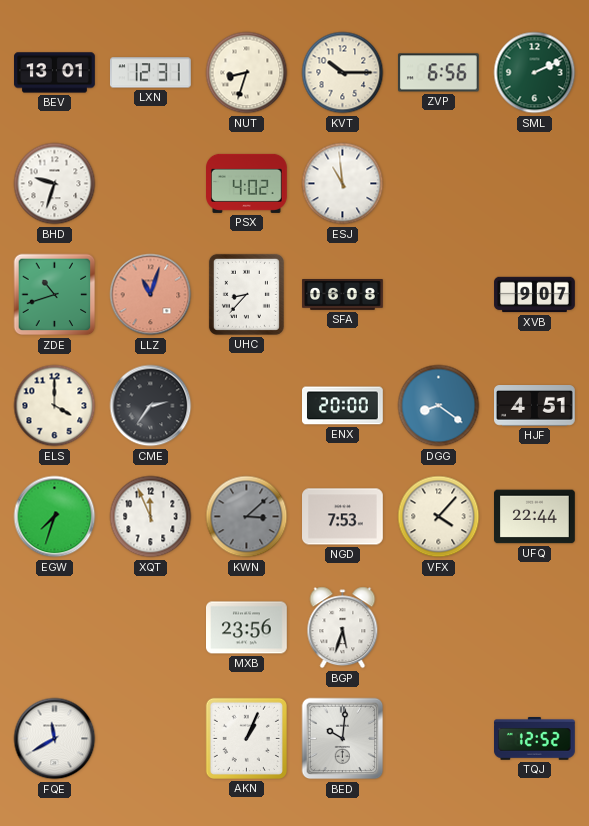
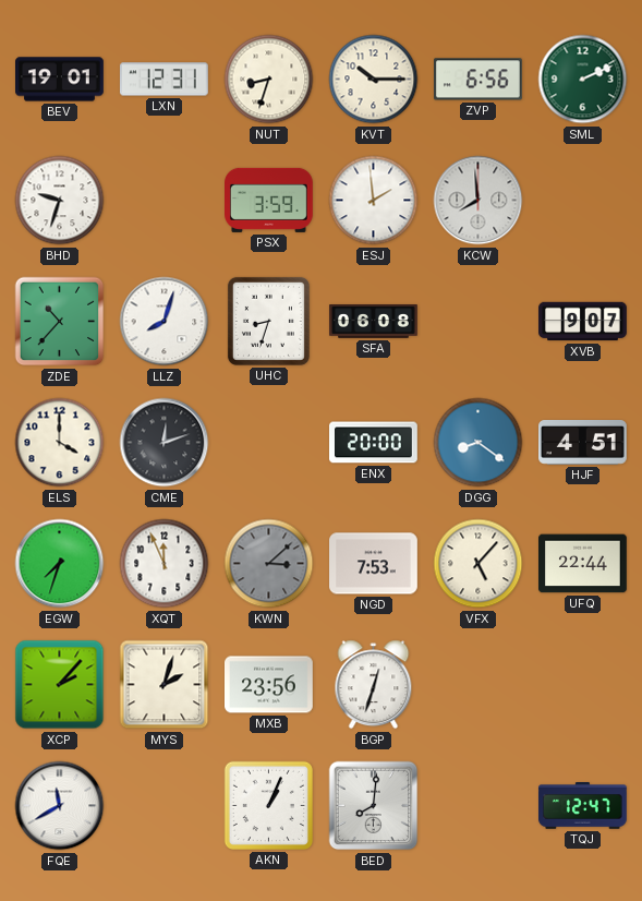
BEV: 13:01 -> 19:01 (60, 80)
PSX: 4:02 -> 3:59 (269, 200)
ESJ: 10:59 -> 1:59 (374, 201)
KCW: none -> 7:59 (479, 201)
ZDE: 10:42 -> 10:37 (60, 322)
LLZ: 11:03 -> 8:03 (165, 322)
LLZ dial: salmon -> white (165, 322)
UHC: 8:37 -> 8:33 (268, 321)
CME: 2:36 -> 12:12 (165, 443)
VFX: 4:07 -> 5:07 (479, 564)
XCP: none -> 2:07 (60, 685)
MYS: none -> 2:03 (165, 685)
BGP: 5:33 -> 12:33 (374, 685)
BED: 10:01 -> 8:01 (374, 806)
TQJ: 12:52 -> 12:47 (583, 806)
